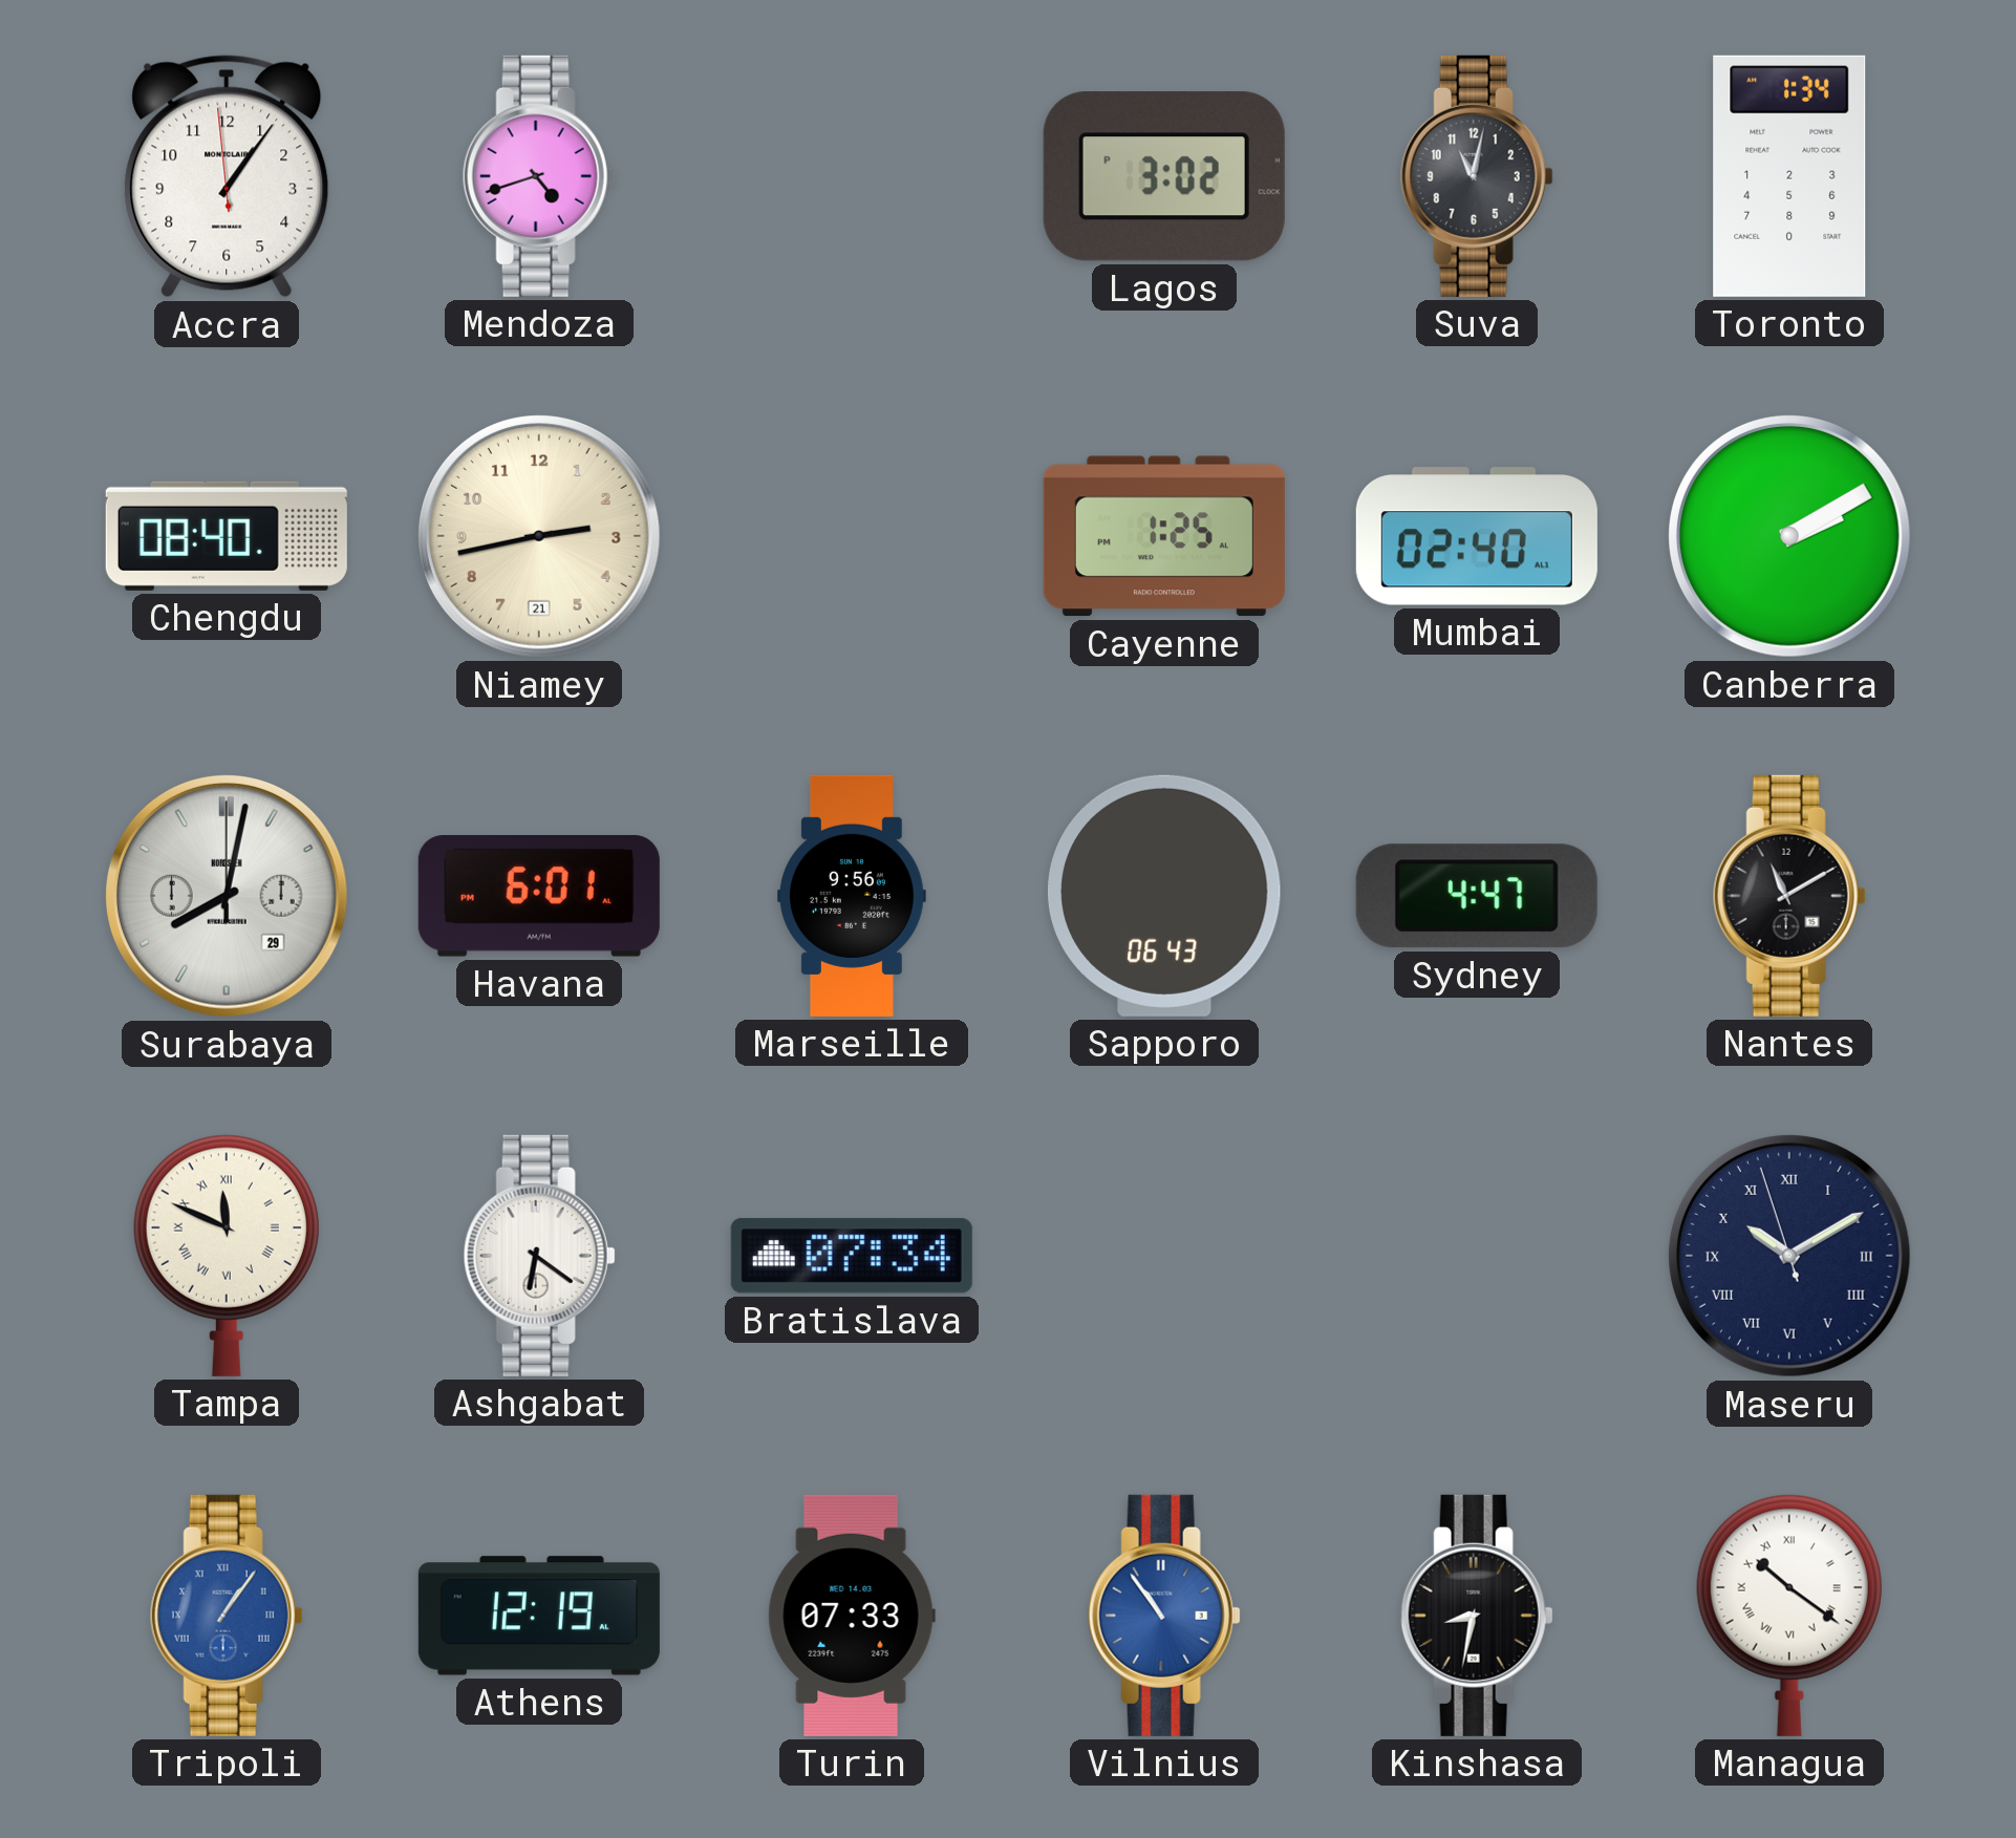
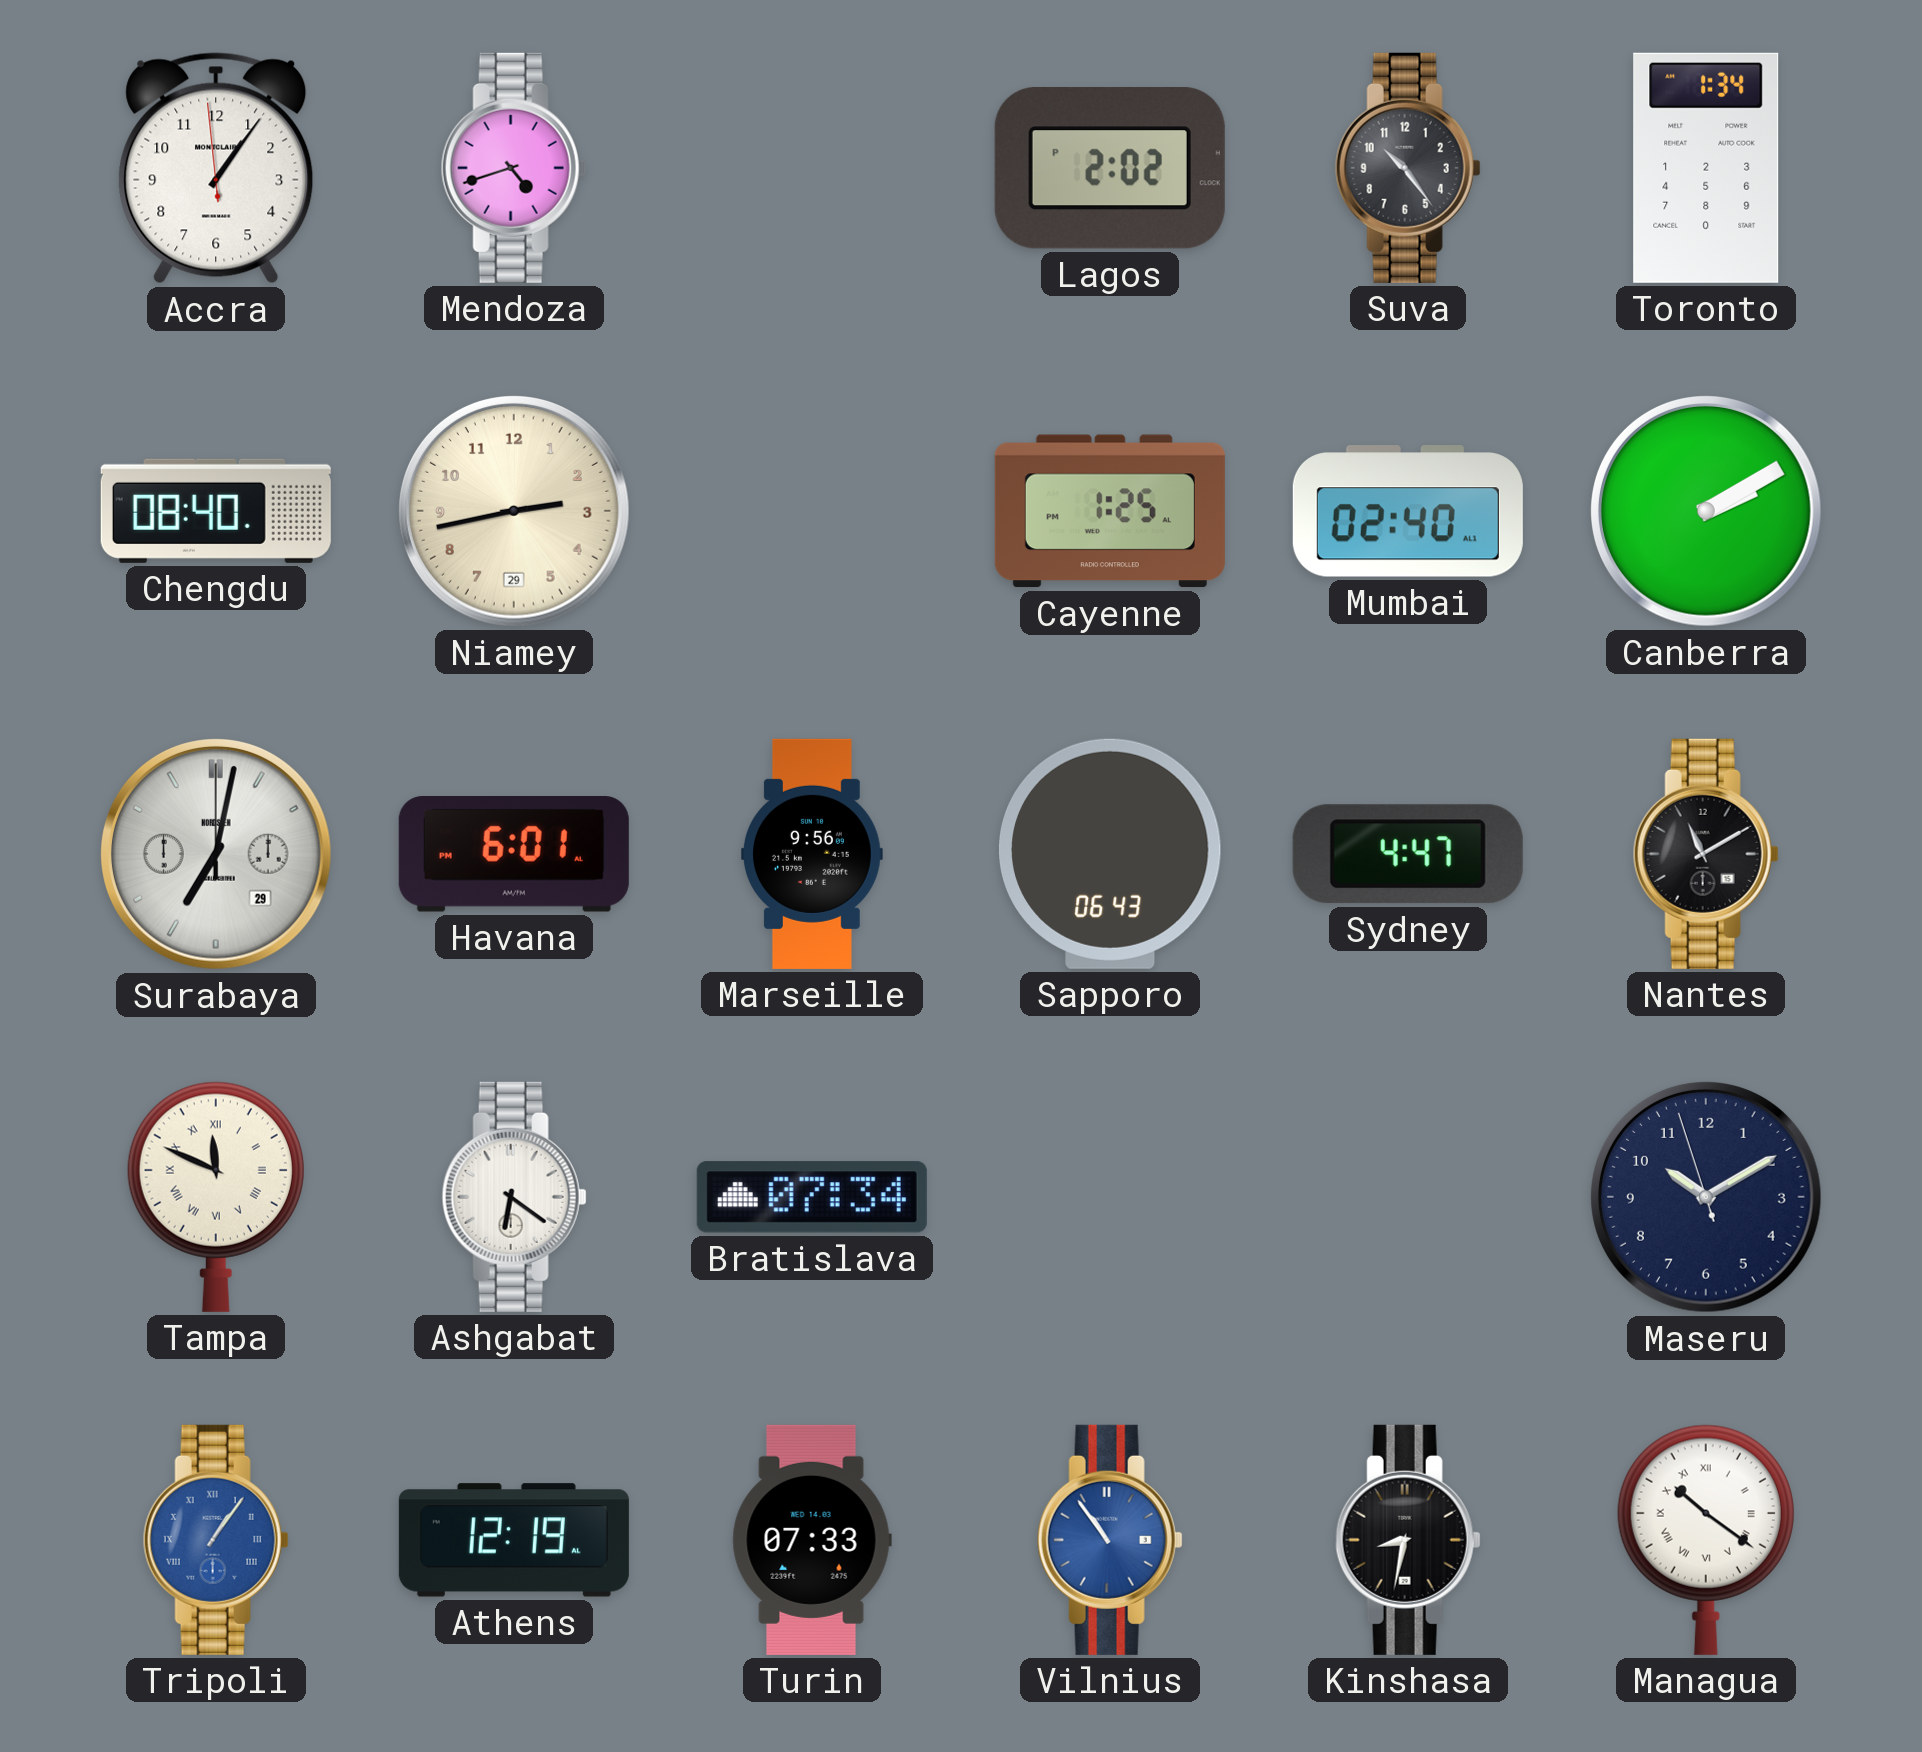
Lagos: 3:02 -> 2:02 (1110, 168)
Suva: 11:02 -> 10:24 (1408, 168)
Niamey date: 21 -> 29 (514, 511)
Surabaya: 8:02 -> 7:02 (216, 854)
Maseru numerals: Roman -> Arabic (1706, 1197)
